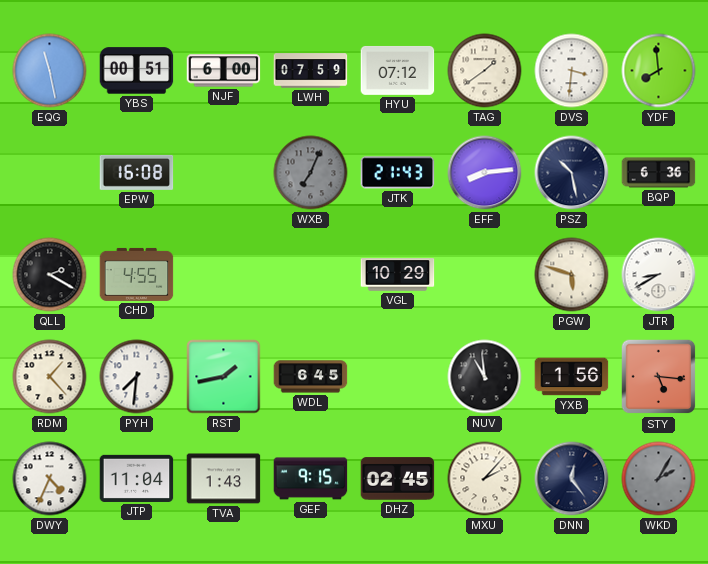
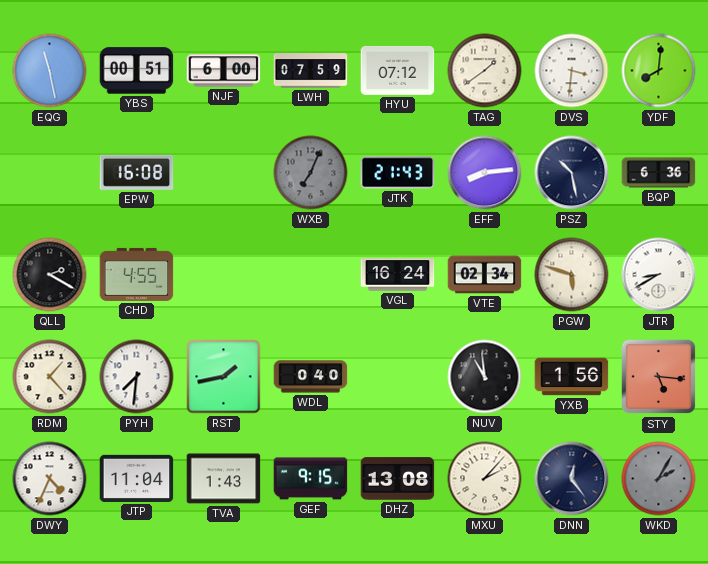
YDF: 7:59 -> 8:01 (659, 71)
VGL: 10:29 -> 16:24 (398, 275)
VTE: none -> 02:34 (485, 275)
WDL: 6:45 -> 0:40 (311, 377)
DHZ: 02:45 -> 13:08 (398, 479)
